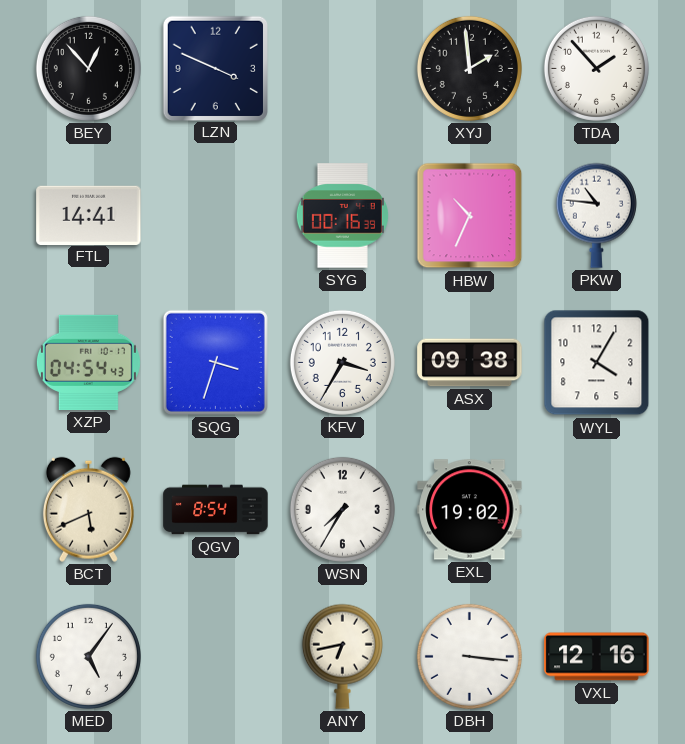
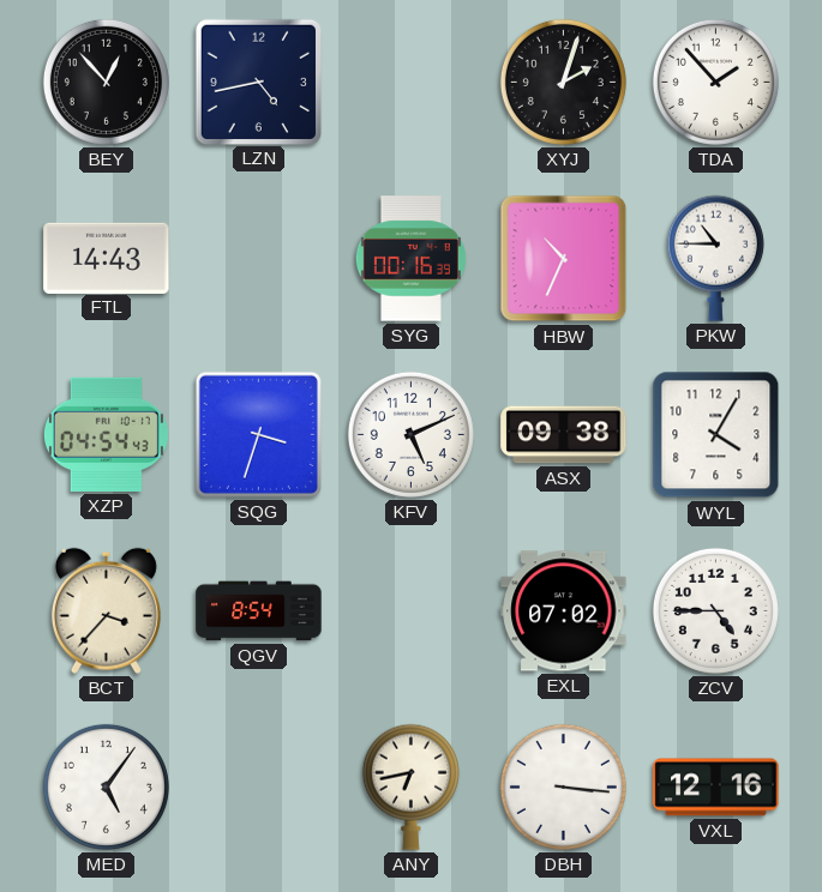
LZN: 3:49 -> 4:43 (258, 82)
XYJ: 1:59 -> 2:03 (563, 82)
FTL: 14:41 -> 14:43 (107, 258)
PKW: 10:46 -> 10:45 (715, 258)
KFV: 3:35 -> 5:11 (410, 434)
BCT: 5:41 -> 3:37 (106, 610)
WSN: 7:35 -> none (342, 509)
EXL: 19:02 -> 07:02 (564, 611)
ZCV: none -> 4:45 (715, 610)
